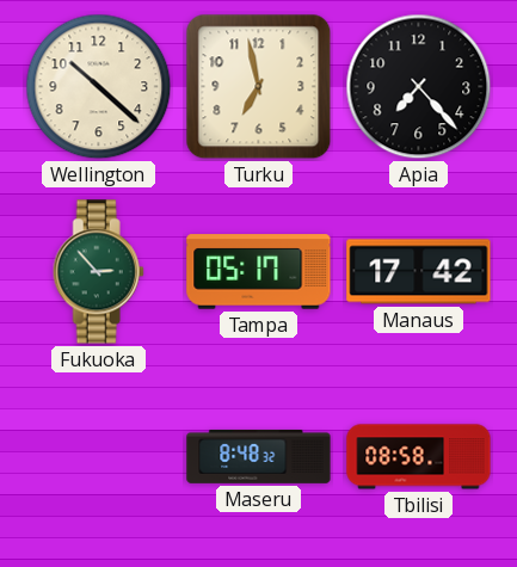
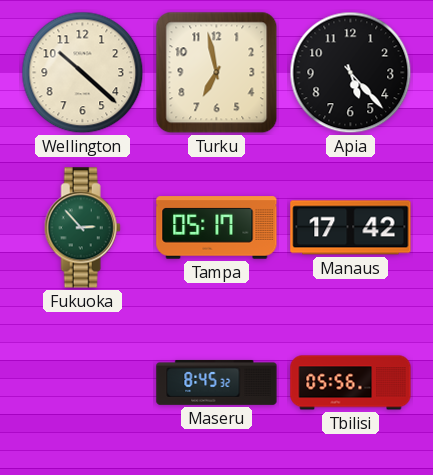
Apia: 7:23 -> 5:23 (351, 73)
Maseru: 8:48 -> 8:45 (217, 382)
Tbilisi: 08:58 -> 05:56 (351, 383)
